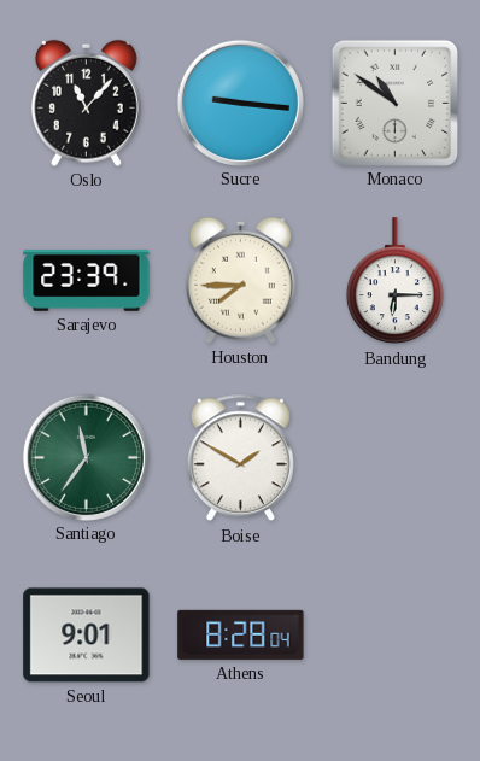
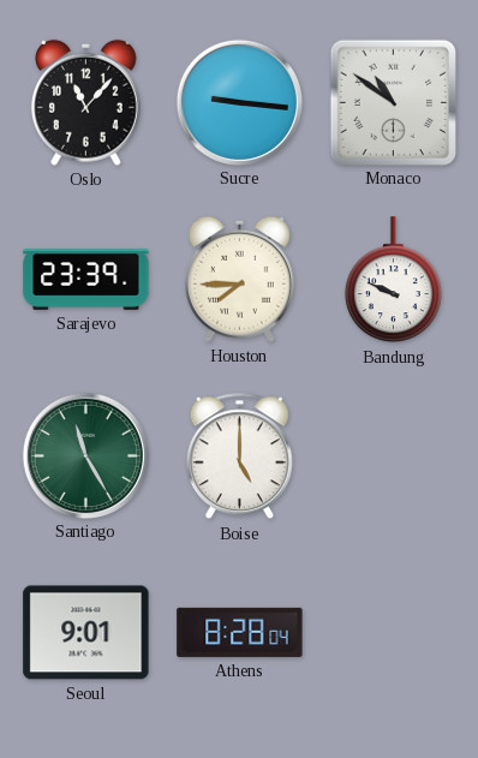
Bandung: 6:15 -> 9:49 (393, 280)
Santiago: 11:36 -> 11:25 (85, 455)
Boise: 1:50 -> 5:00 (239, 456)
